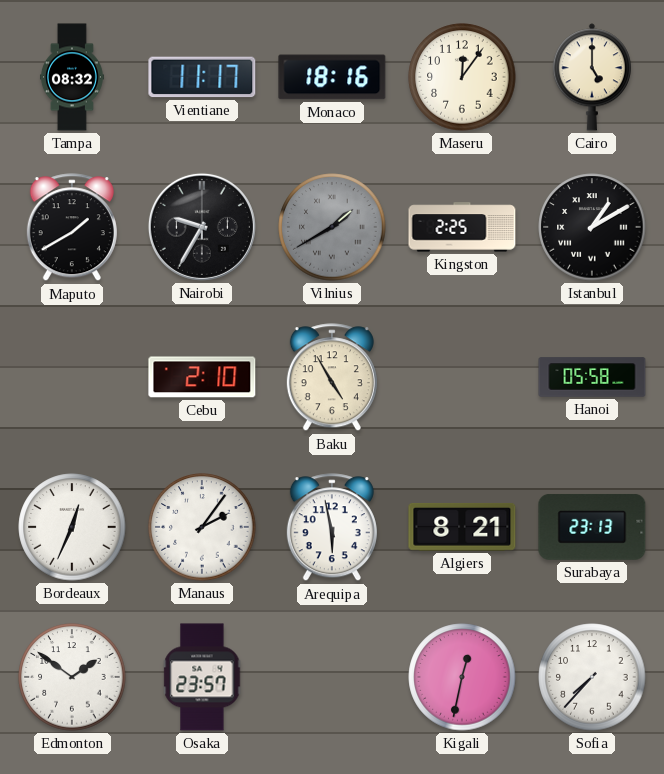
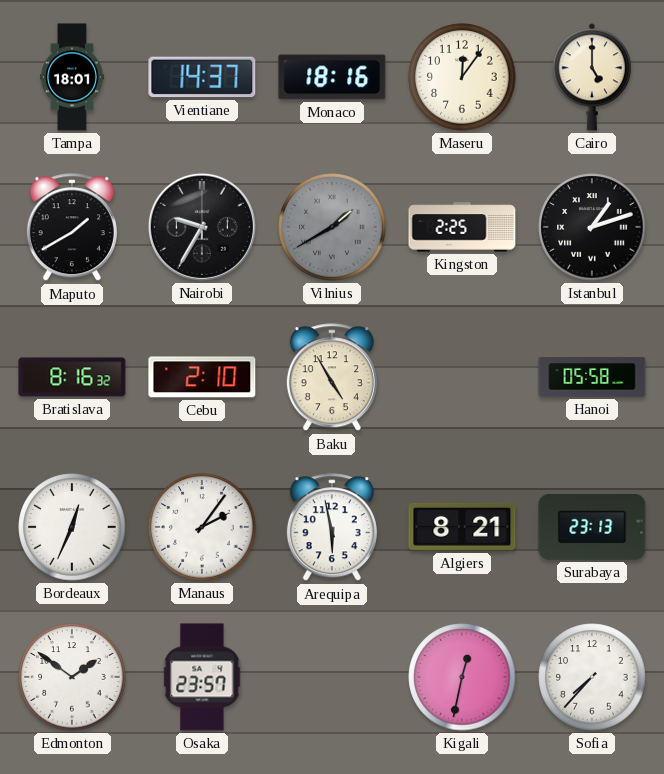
Tampa: 08:32 -> 18:01 (72, 77)
Vientiane: 11:17 -> 14:37 (202, 77)
Istanbul: 1:10 -> 1:12 (592, 227)
Bratislava: none -> 8:16 (72, 377)
